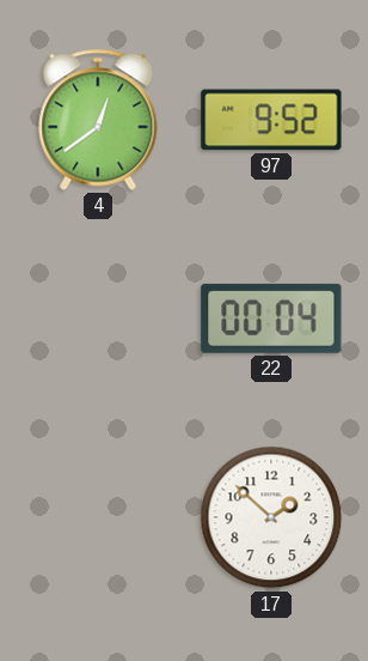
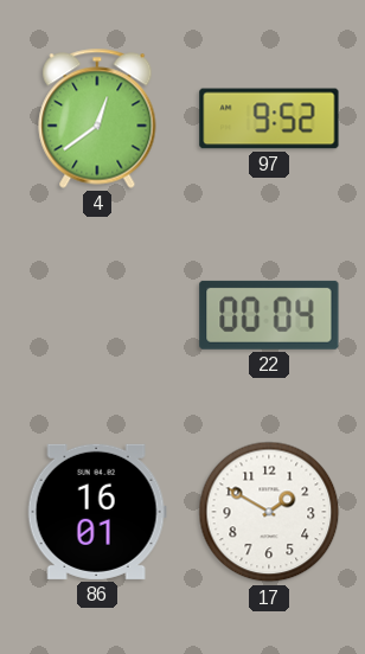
86: none -> 16:01 (97, 512)
17: 1:52 -> 1:50 (269, 512)
